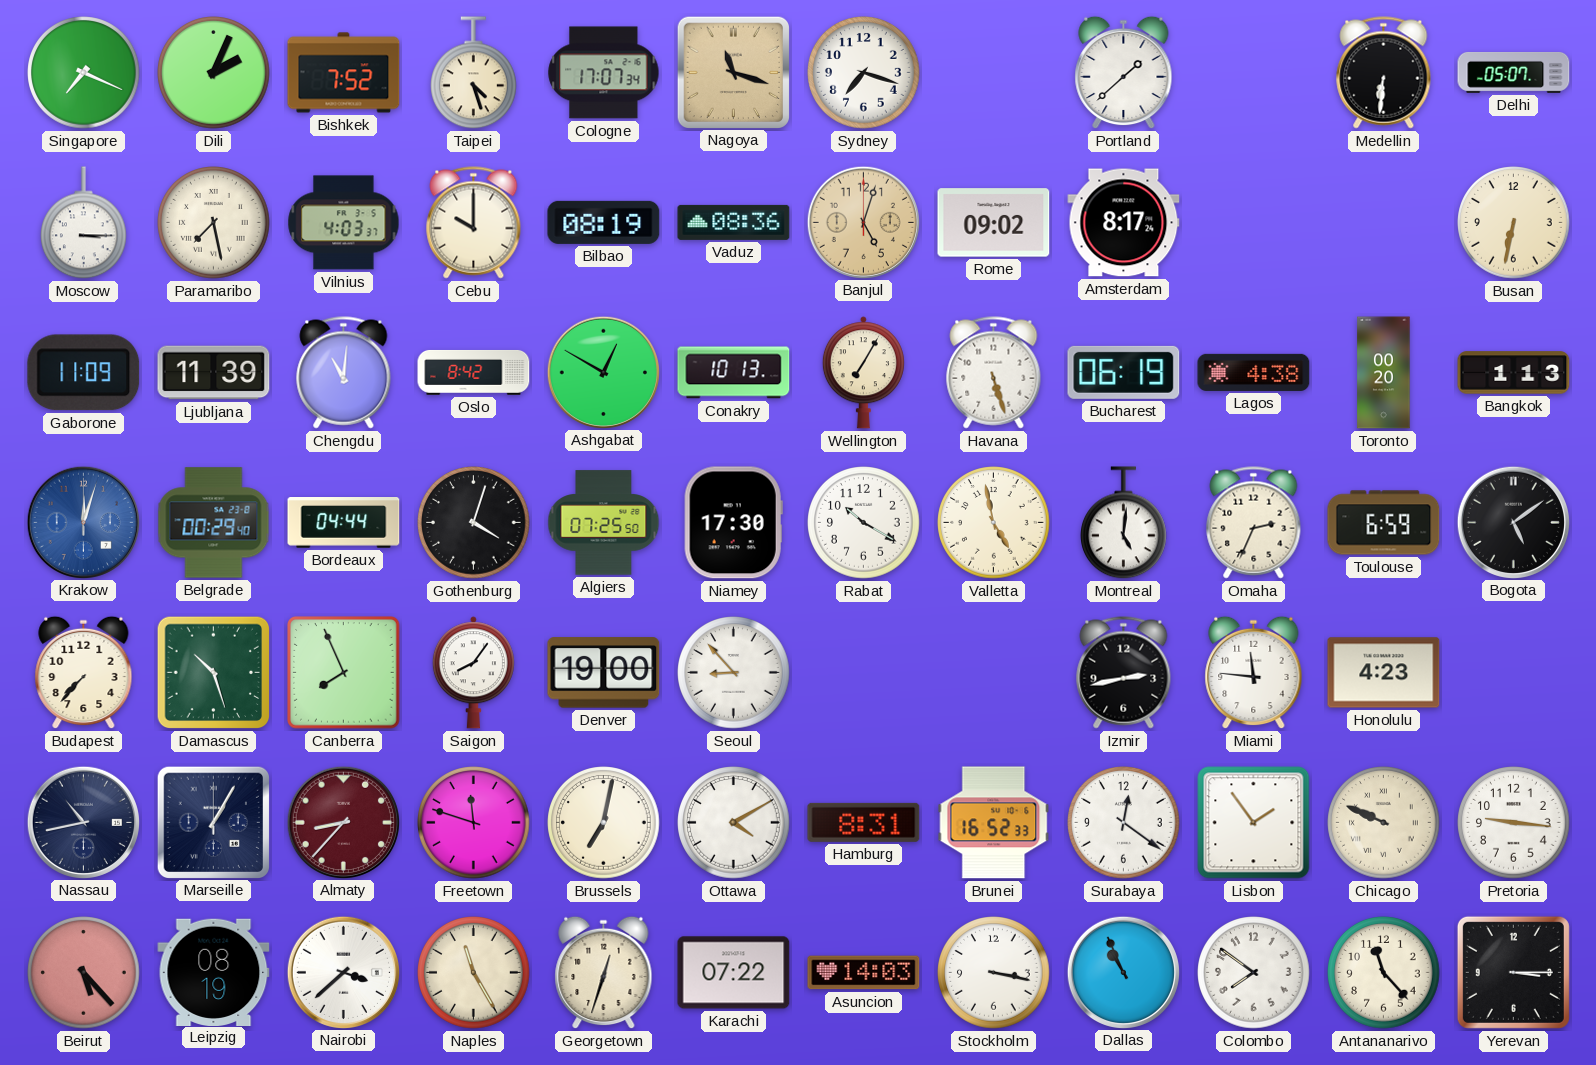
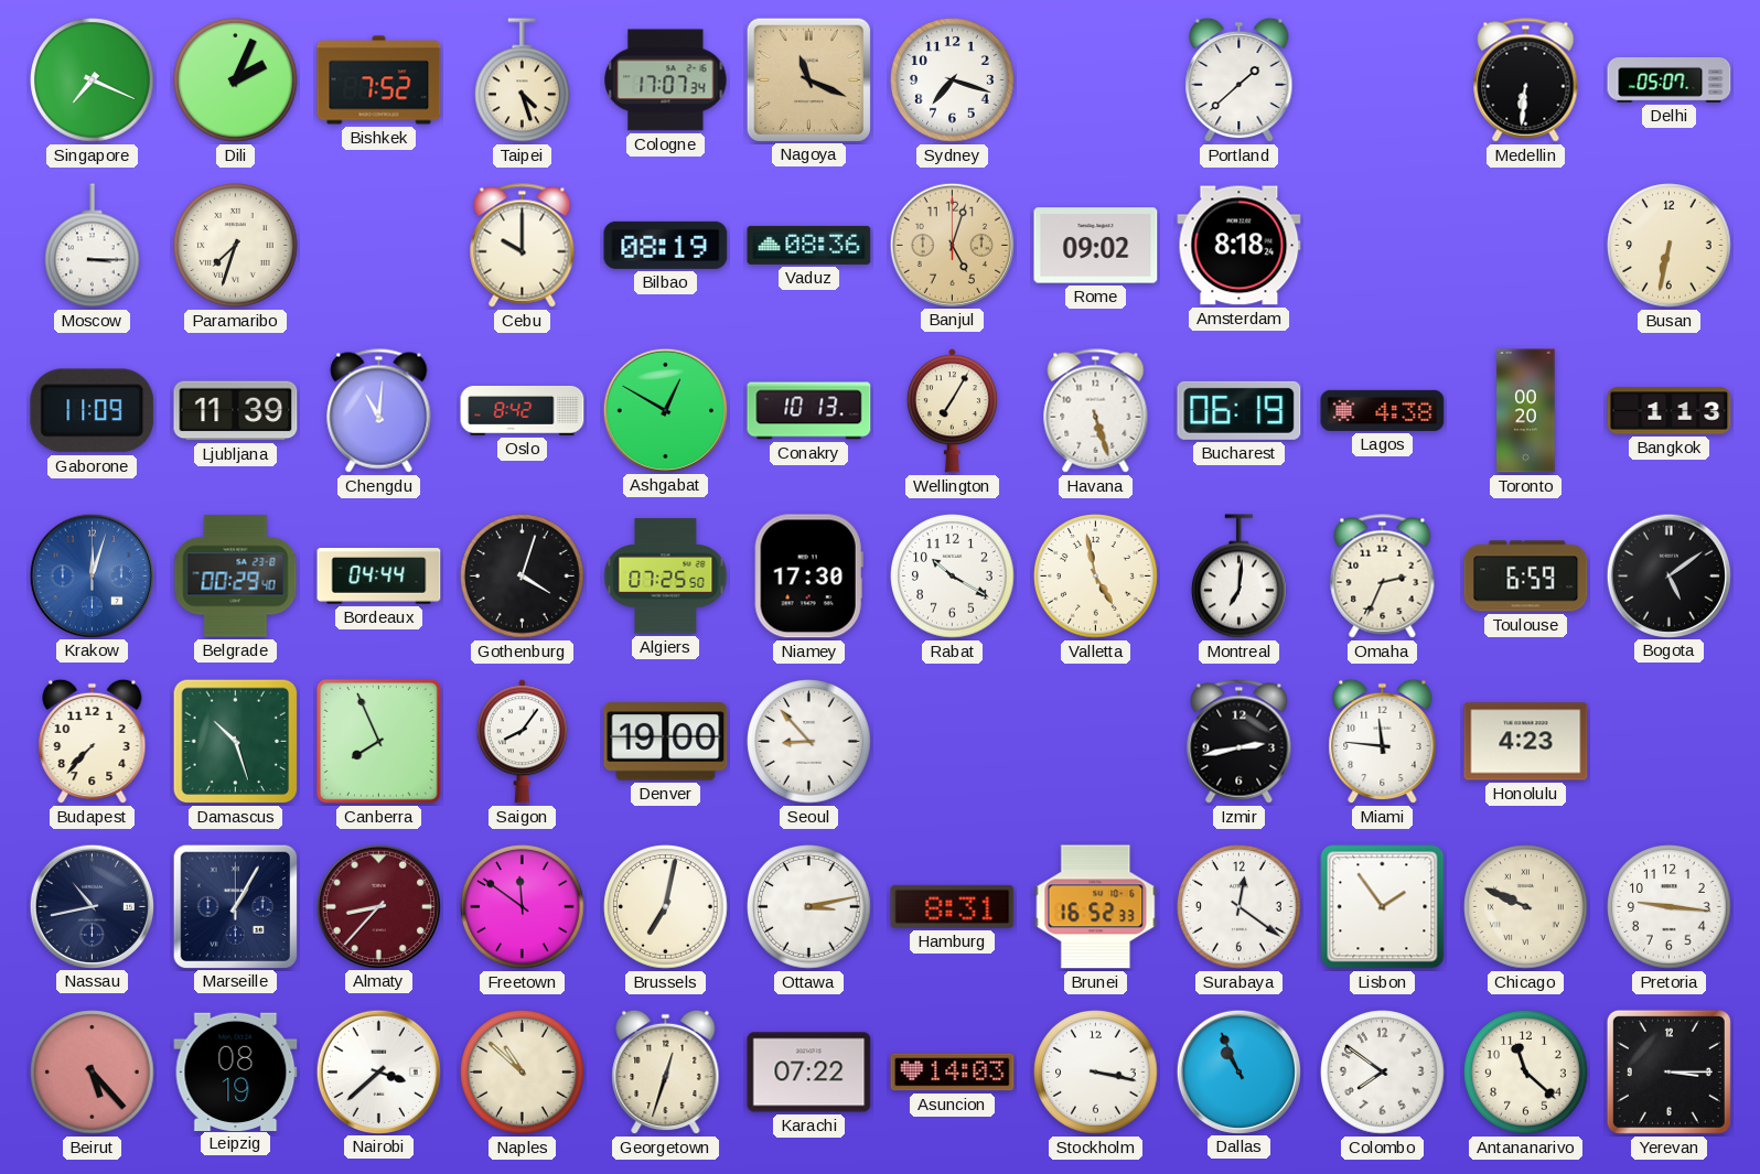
Nagoya: 11:18 -> 11:19 (808, 79)
Paramaribo: 7:28 -> 7:33 (236, 246)
Vilnius: 4:03 -> none (344, 223)
Amsterdam: 8:17 -> 8:18 (1239, 246)
Montreal: 5:01 -> 7:01 (1239, 577)
Freetown: 11:48 -> 11:51 (523, 907)
Ottawa: 4:10 -> 3:13 (809, 907)
Naples: 11:25 -> 10:52 (523, 1073)
Antananarivo: 11:23 -> 11:22 (1526, 1073)
